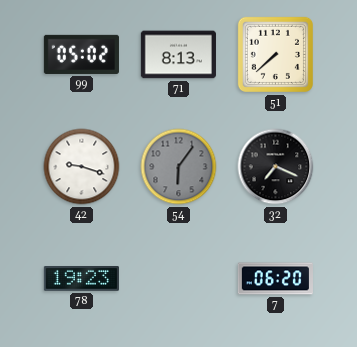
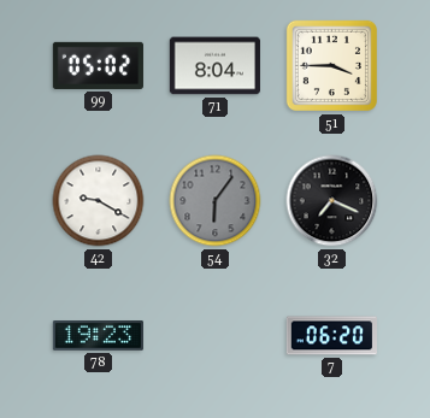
71: 8:13 -> 8:04 (214, 66)
51: 7:38 -> 3:45 (331, 65)
42: 9:18 -> 9:20 (99, 201)
